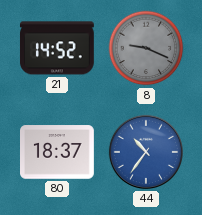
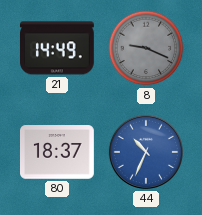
21: 14:52 -> 14:49 (57, 48)
44: 10:36 -> 10:34 (146, 152)
